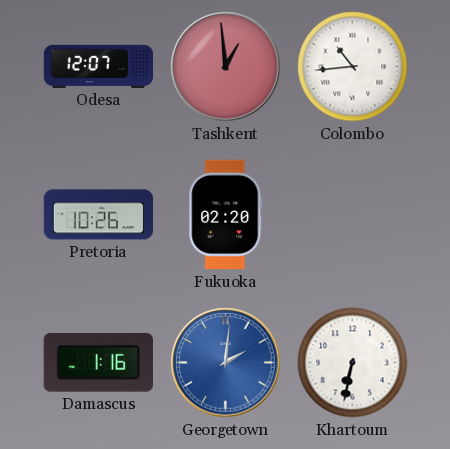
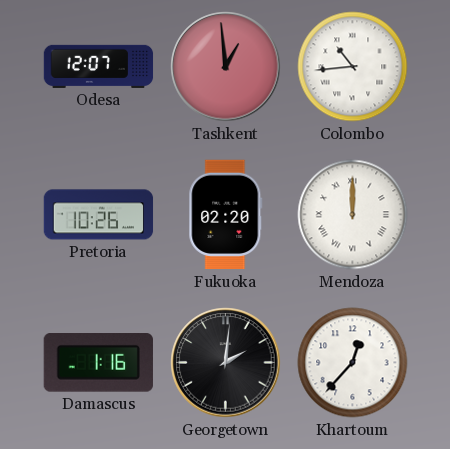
Mendoza: none -> 12:00 (353, 215)
Georgetown dial: blue -> black (226, 363)
Khartoum: 6:32 -> 12:37 (353, 363)
